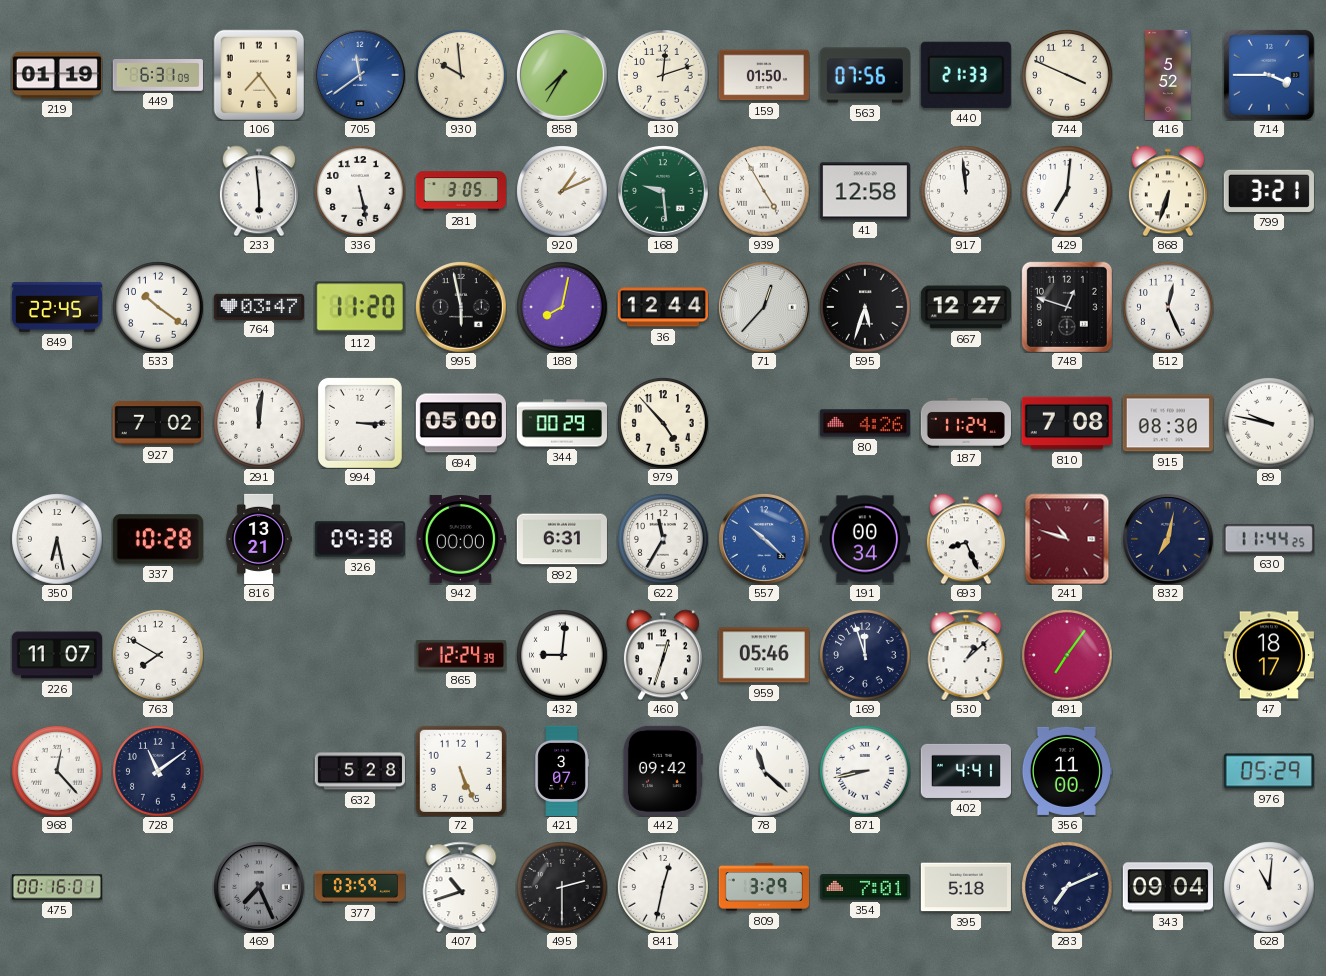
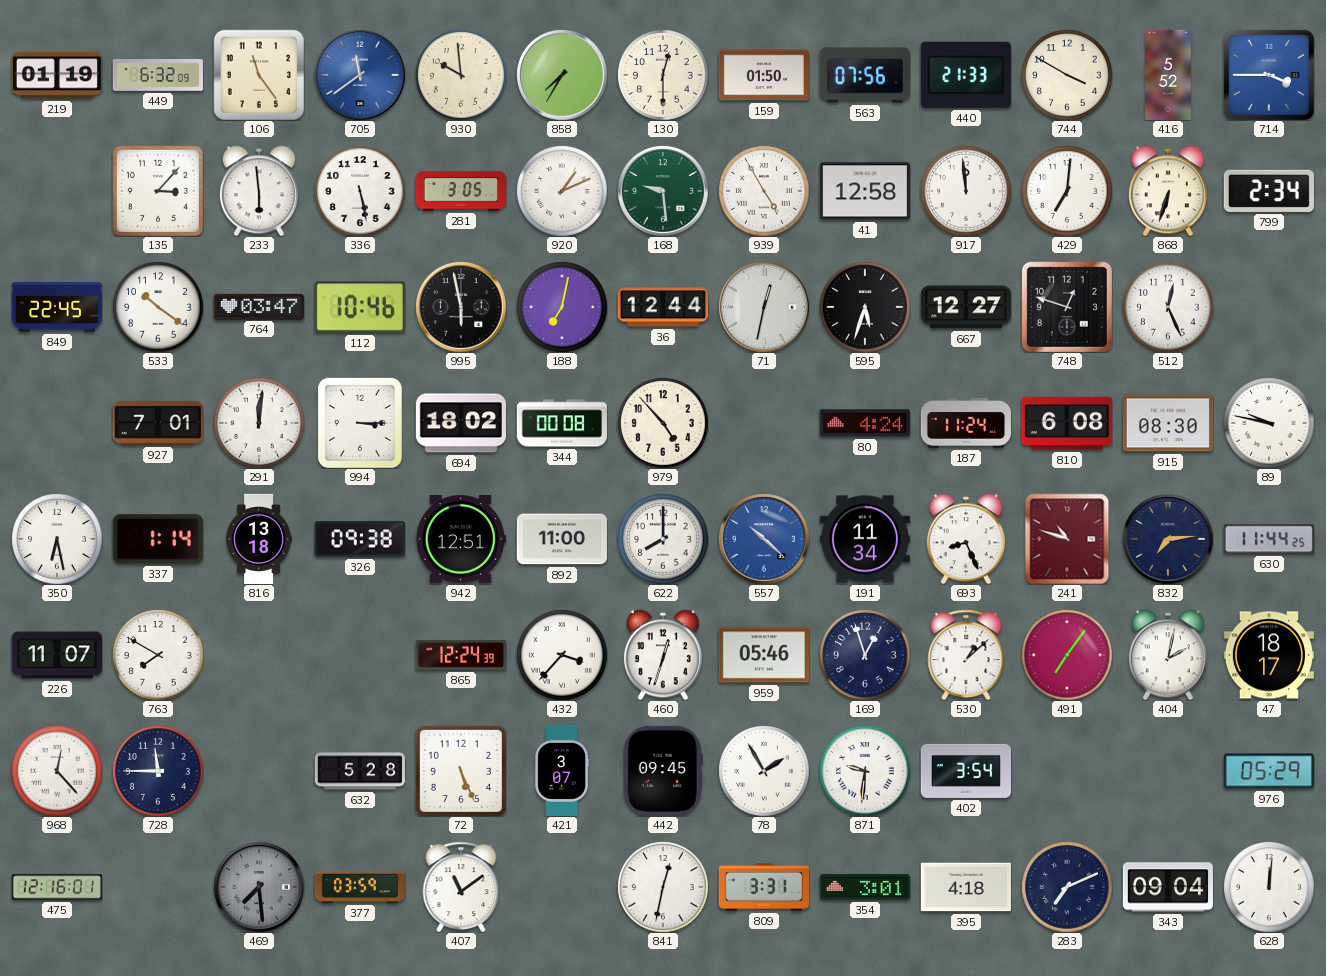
449: 6:31 -> 6:32 (158, 76)
106: 7:24 -> 11:24 (258, 74)
130: 12:12 -> 12:30 (663, 75)
744: 3:49 -> 3:50 (1067, 75)
135: none -> 3:07 (158, 191)
799: 3:21 -> 2:34 (1269, 191)
112: 11:20 -> 10:46 (360, 307)
188: 8:02 -> 7:02 (562, 307)
71: 12:37 -> 12:32 (764, 307)
927: 7:02 -> 7:01 (158, 423)
694: 05:00 -> 18:02 (461, 423)
344: 00:29 -> 00:08 (561, 423)
80: 4:26 -> 4:24 (865, 423)
810: 7:08 -> 6:08 (1067, 423)
337: 10:28 -> 1:14 (158, 539)
816: 13:21 -> 13:18 (259, 538)
942: 00:00 -> 12:51 (461, 540)
892: 6:31 -> 11:00 (562, 539)
622: 11:35 -> 8:00 (663, 539)
191: 00:34 -> 11:34 (865, 539)
832: 7:02 -> 7:14 (1168, 539)
432: 9:01 -> 3:37 (562, 655)
169: 11:57 -> 12:57 (865, 655)
404: none -> 2:02 (1168, 655)
728: 11:09 -> 11:45 (158, 771)
442: 09:42 -> 09:45 (663, 771)
78: 11:22 -> 1:55 (764, 771)
871: 8:43 -> 9:31 (865, 771)
402: 4:41 -> 3:54 (965, 771)
356: 11:00 -> none (1067, 771)
475: 00:16 -> 12:16 (57, 887)
469: 7:26 -> 7:29 (259, 887)
407: 10:42 -> 11:09 (461, 887)
495: 2:30 -> none (562, 887)
809: 3:29 -> 3:31 (764, 887)
354: 7:01 -> 3:01 (865, 887)
395: 5:18 -> 4:18 (966, 887)
628: 11:01 -> 12:01 (1269, 887)
